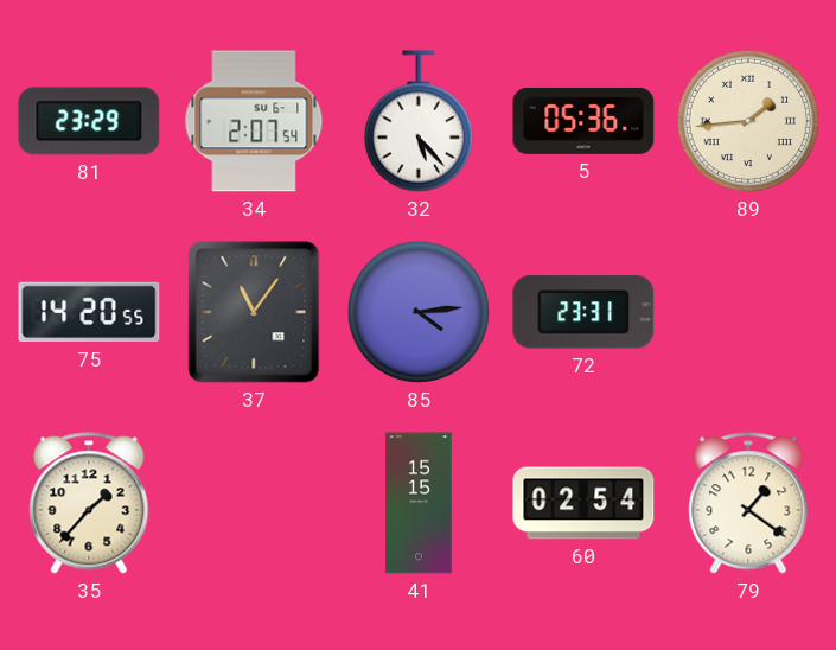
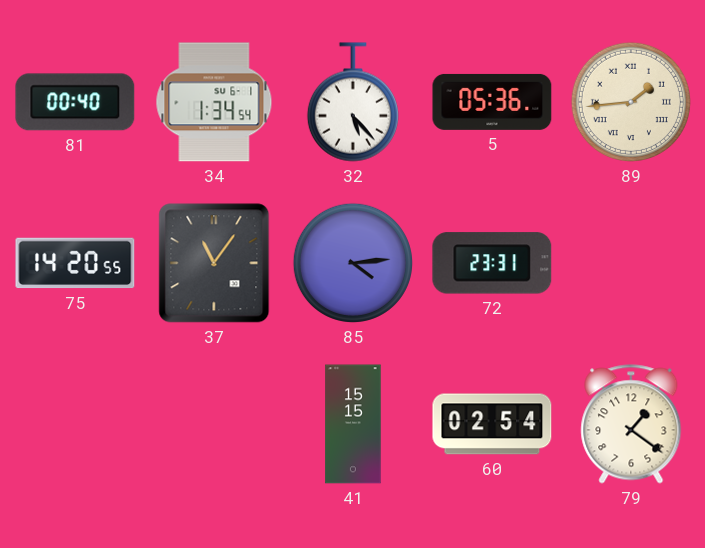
81: 23:29 -> 00:40 (75, 102)
34: 2:07 -> 1:34 (214, 102)
35: 1:37 -> none (89, 503)
